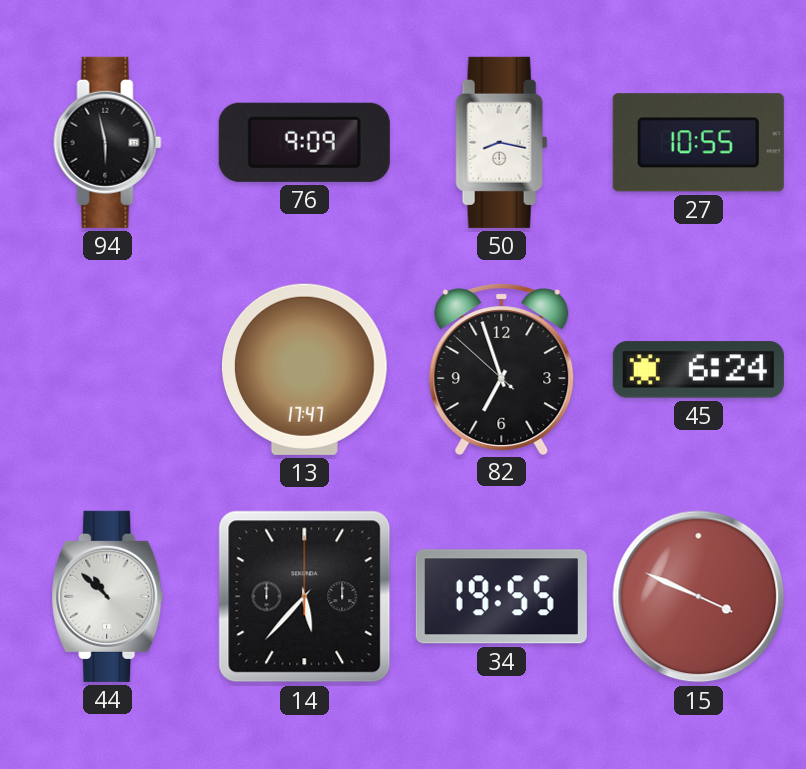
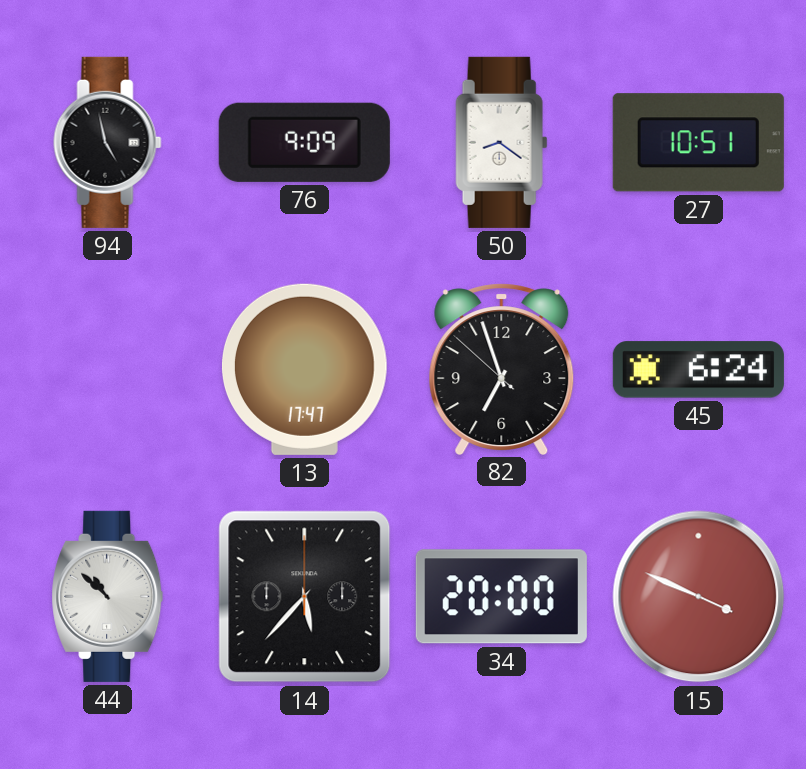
94: 5:58 -> 4:58 (108, 142)
50: 8:17 -> 8:21 (502, 142)
27: 10:55 -> 10:51 (698, 143)
34: 19:55 -> 20:00 (501, 597)
